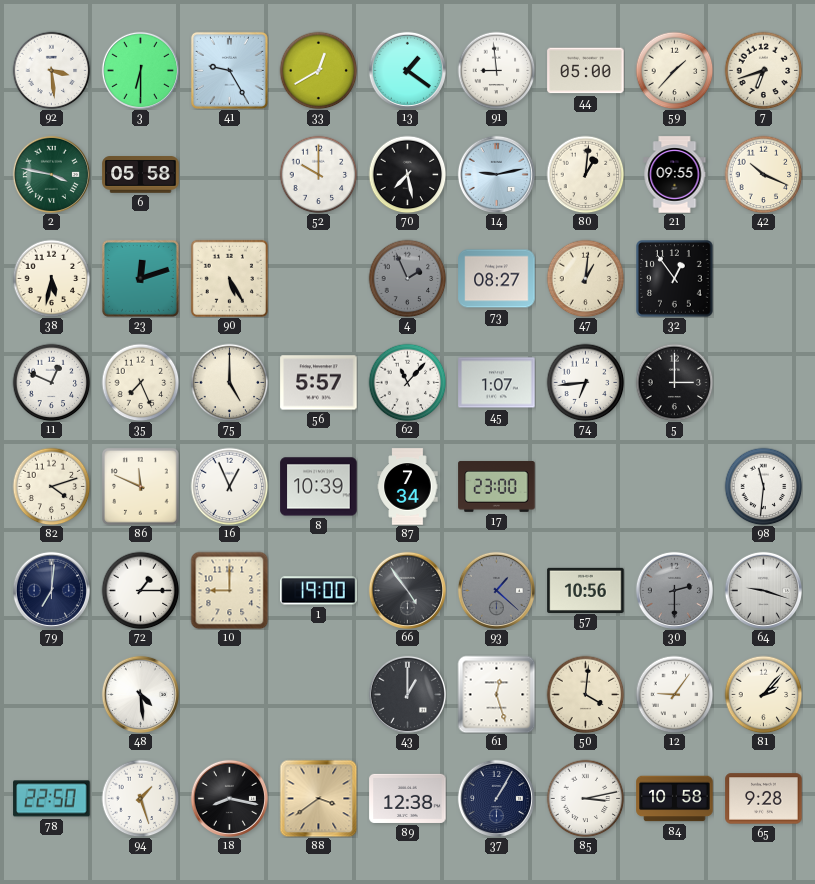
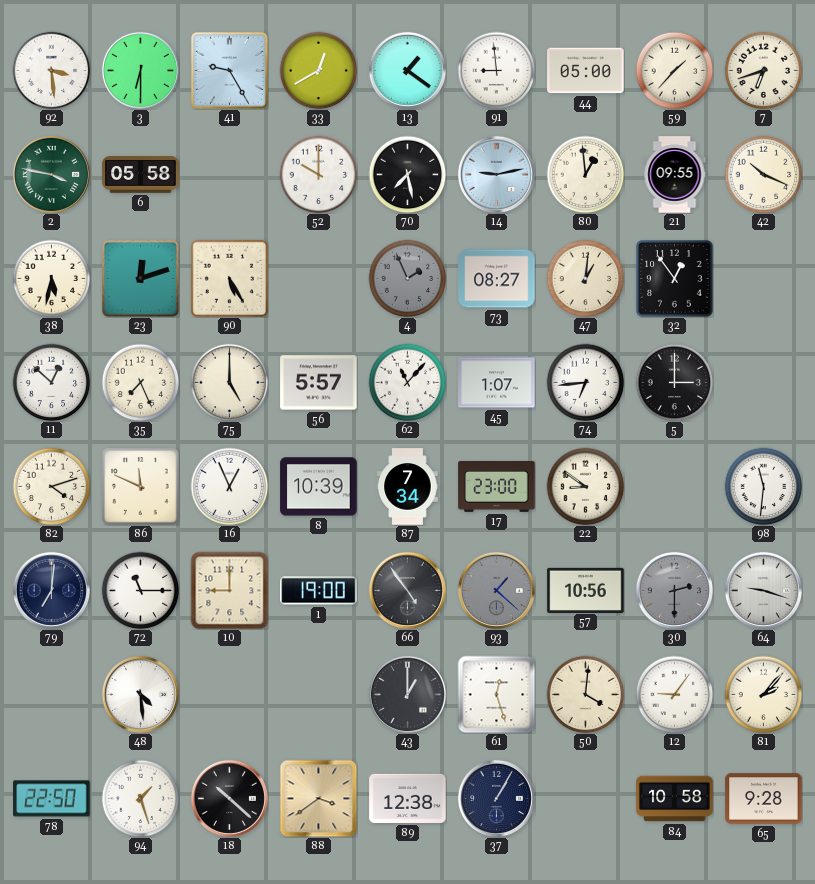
80: 1:01 -> 12:59 (585, 174)
11: 12:49 -> 12:52 (51, 382)
22: none -> 8:51 (585, 486)
72: 1:15 -> 11:15 (140, 590)
18: 8:17 -> 10:22 (229, 798)
85: 3:13 -> none (585, 798)
